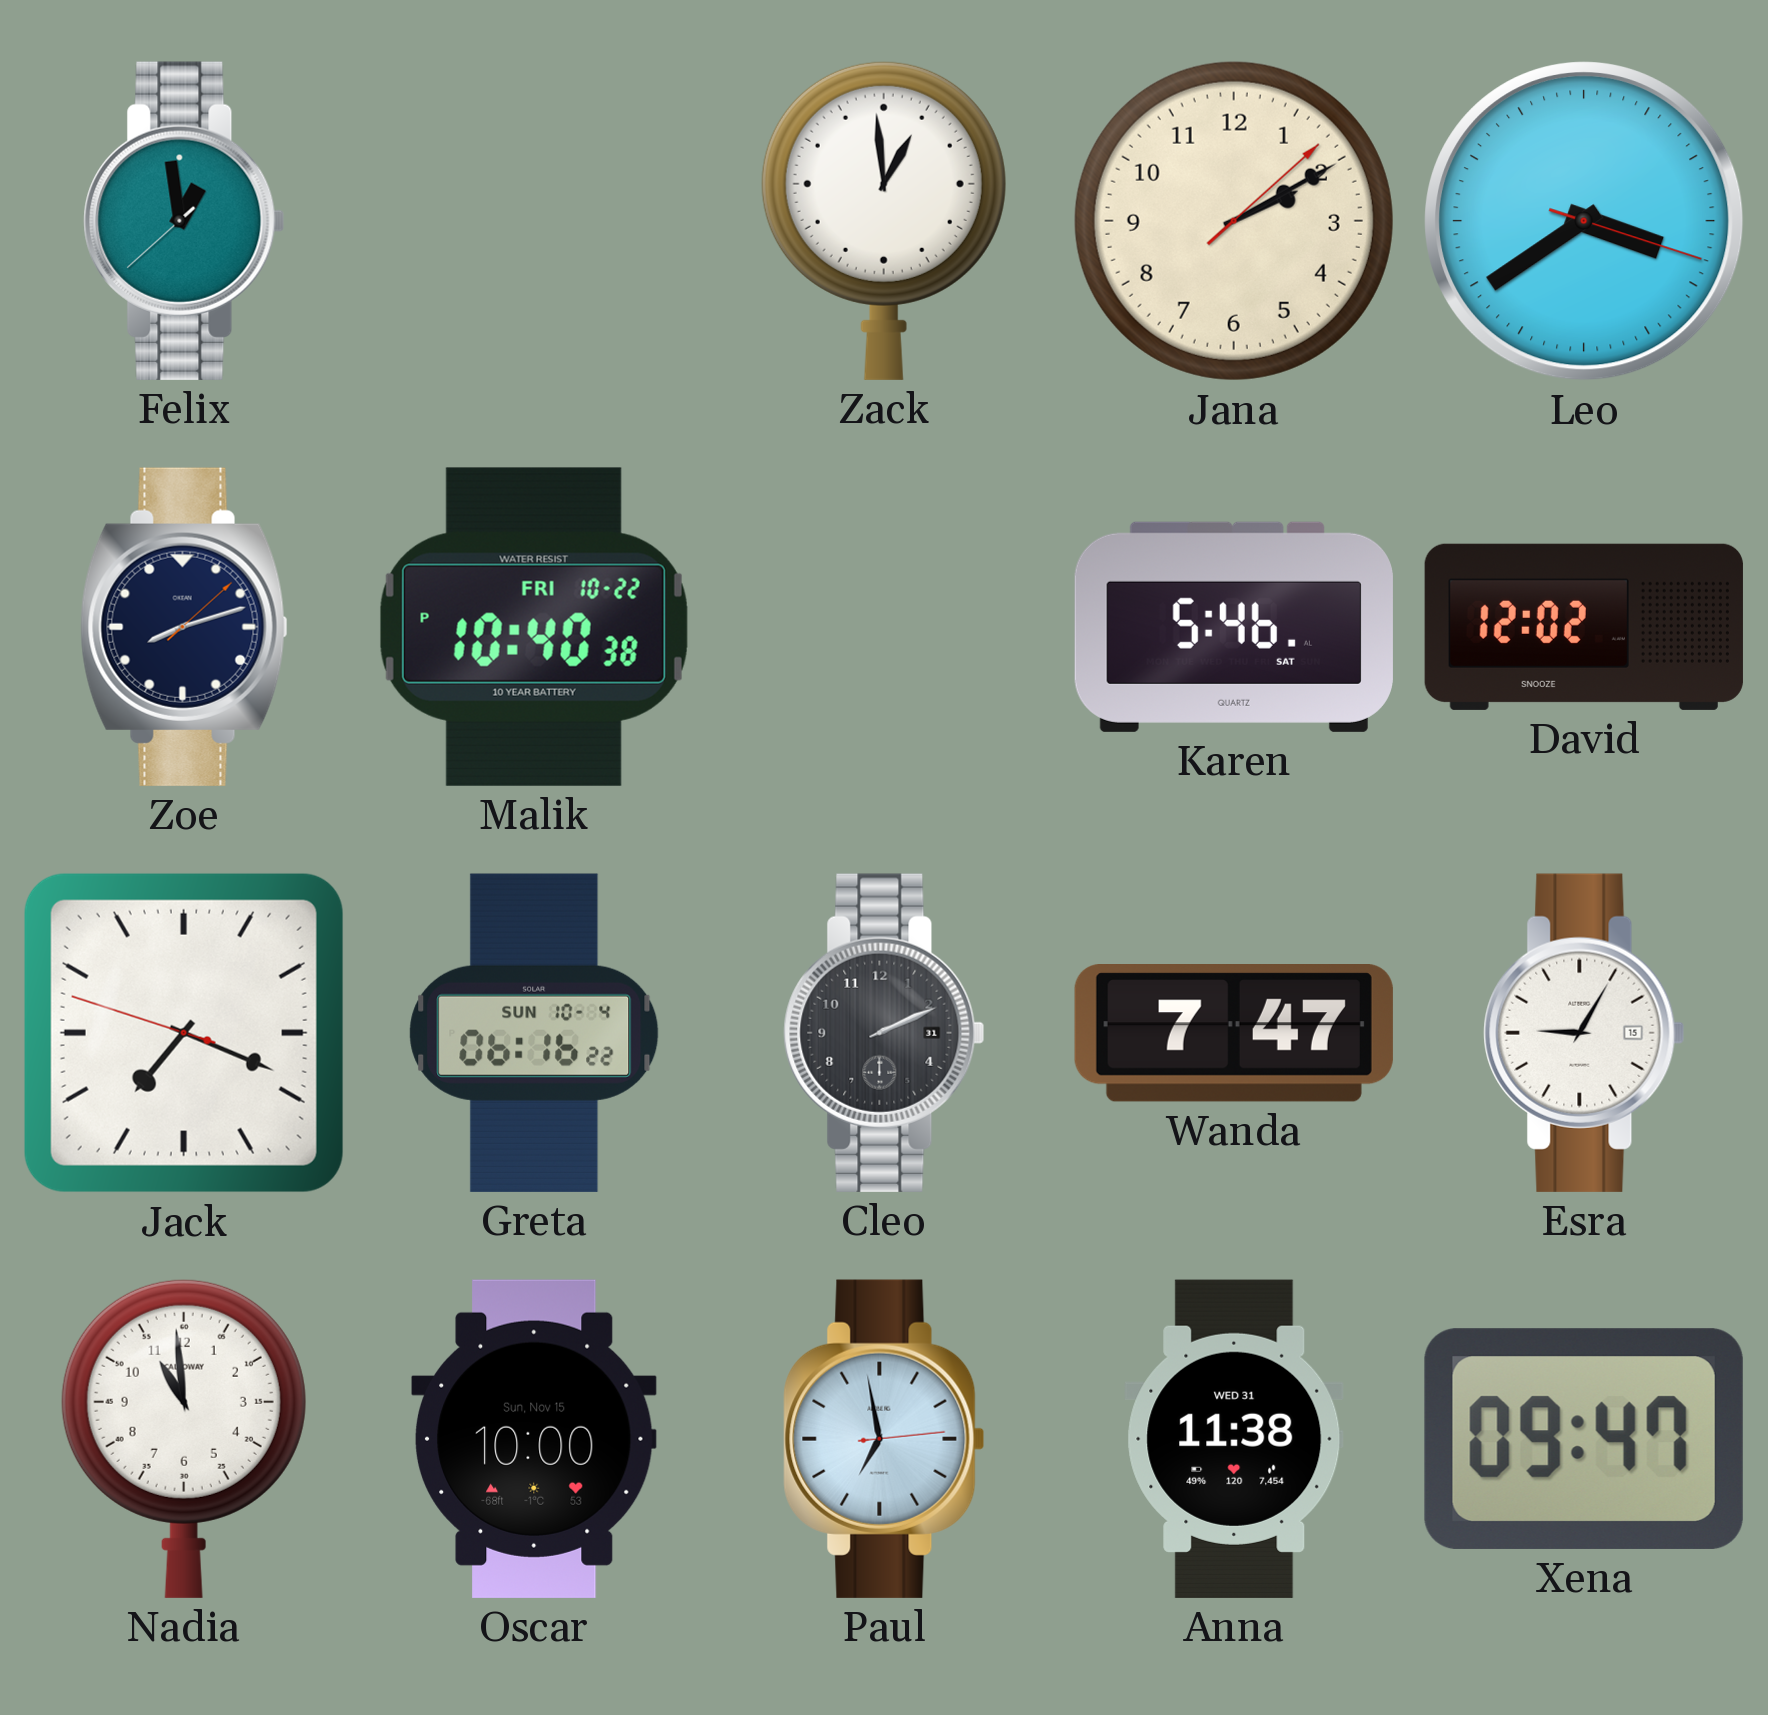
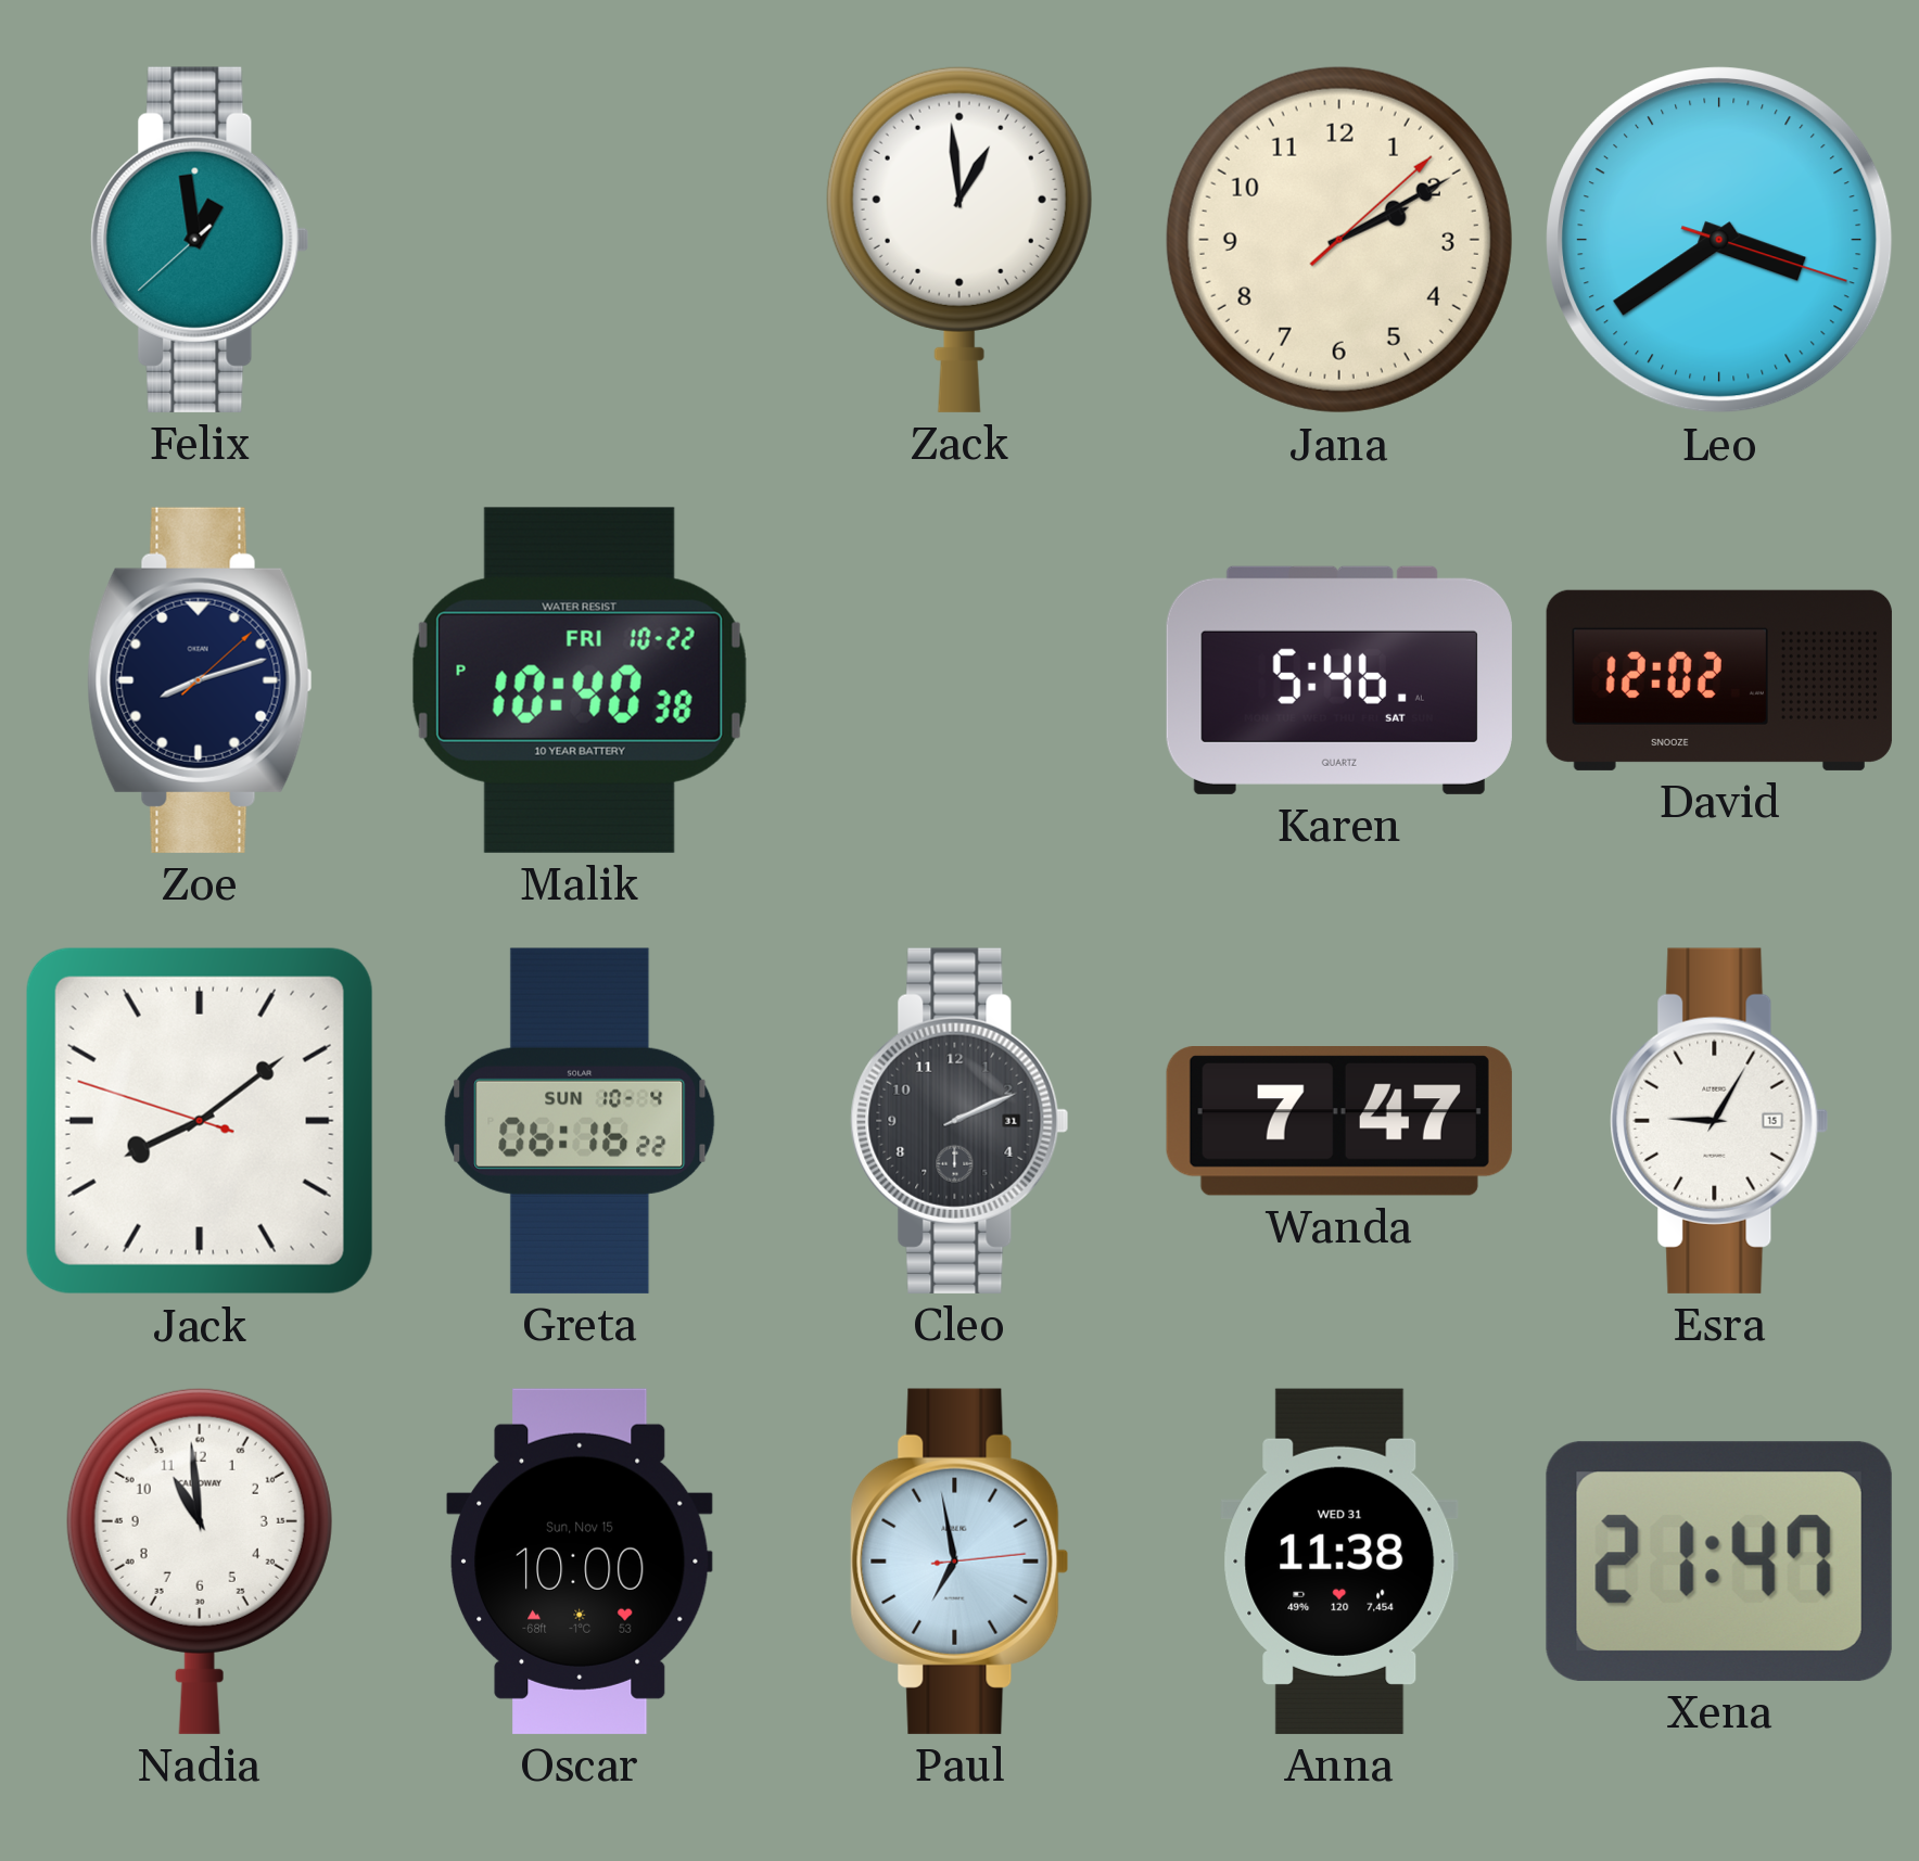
Jack: 7:18 -> 8:08 (200, 1121)
Xena: 09:47 -> 21:47 (1719, 1562)
